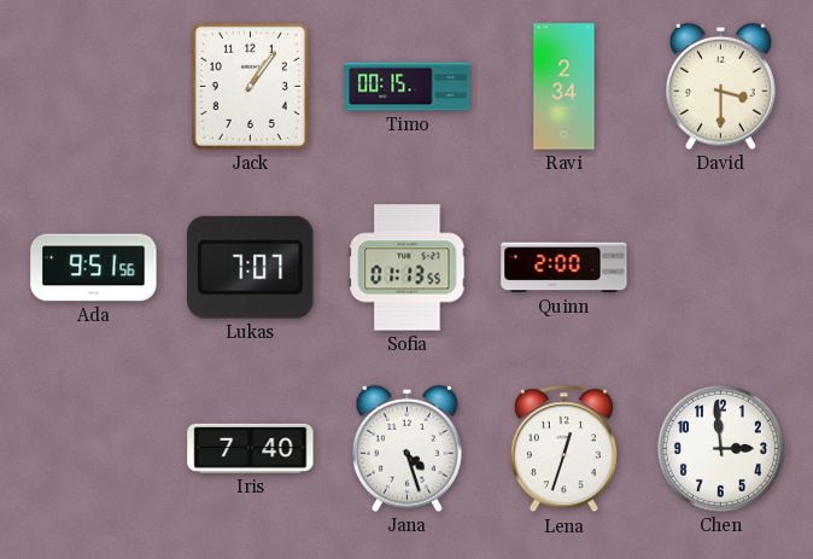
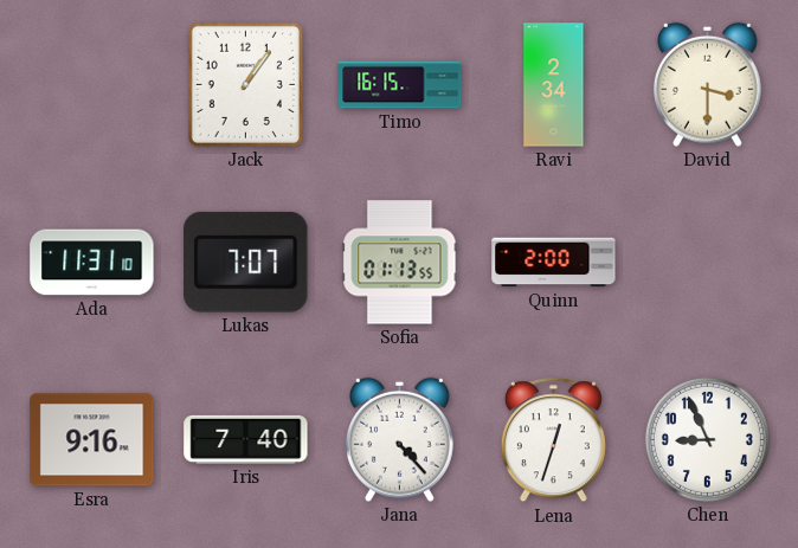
Timo: 00:15 -> 16:15 (400, 85)
Ada: 9:51 -> 11:31 (92, 263)
Esra: none -> 9:16 (92, 440)
Jana: 4:27 -> 4:23 (399, 439)
Chen: 2:59 -> 8:56 (707, 439)
